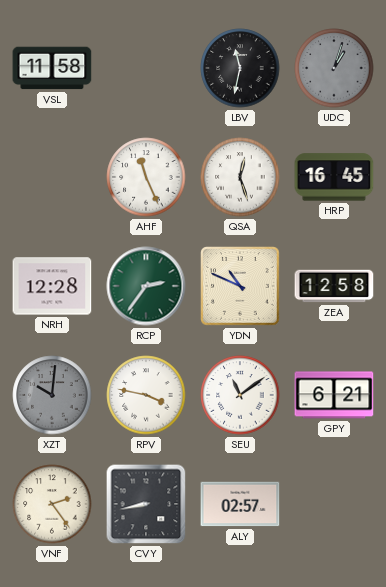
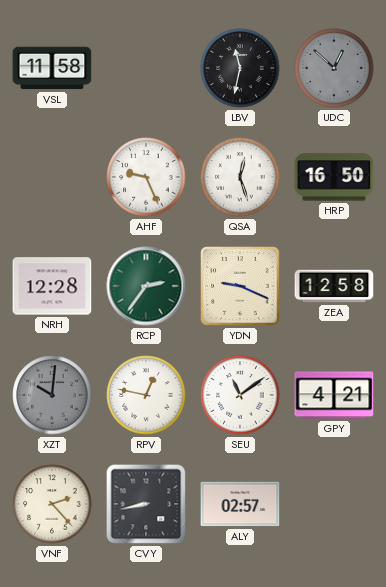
UDC: 1:03 -> 12:52 (334, 68)
AHF: 11:26 -> 9:26 (146, 177)
HRP: 16:45 -> 16:50 (334, 177)
YDN: 10:49 -> 9:19 (240, 286)
RPV: 3:47 -> 12:47 (146, 395)
GPY: 6:21 -> 4:21 (334, 395)
VNF: 2:24 -> 2:23 (52, 504)
